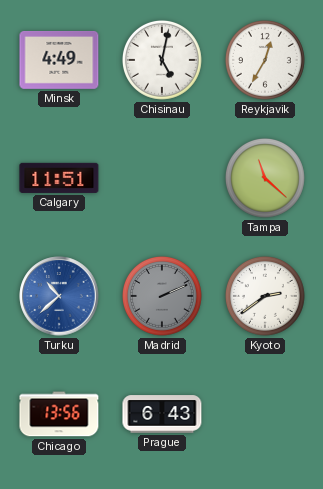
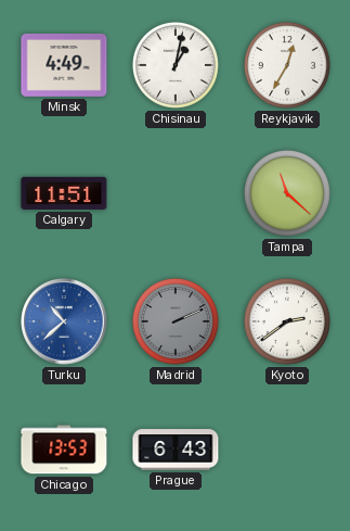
Chisinau: 5:02 -> 1:02 (176, 65)
Chicago: 13:56 -> 13:53 (64, 450)
